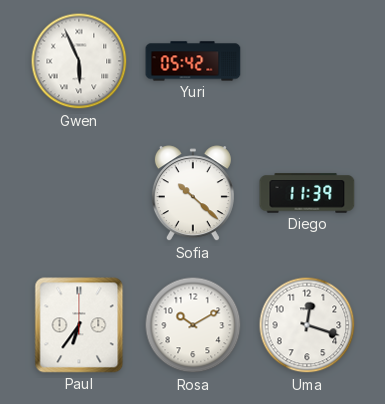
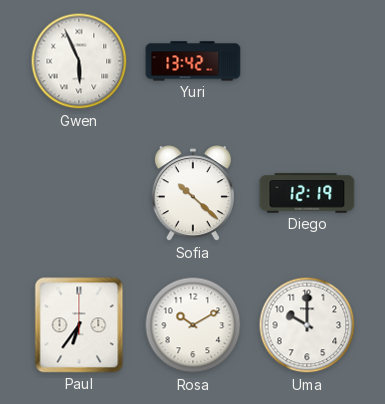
Yuri: 05:42 -> 13:42 (193, 61)
Diego: 11:39 -> 12:19 (307, 193)
Uma: 12:18 -> 10:00 (307, 325)
